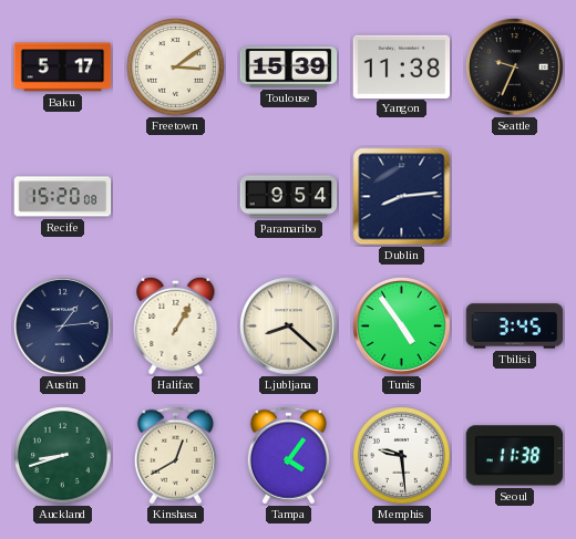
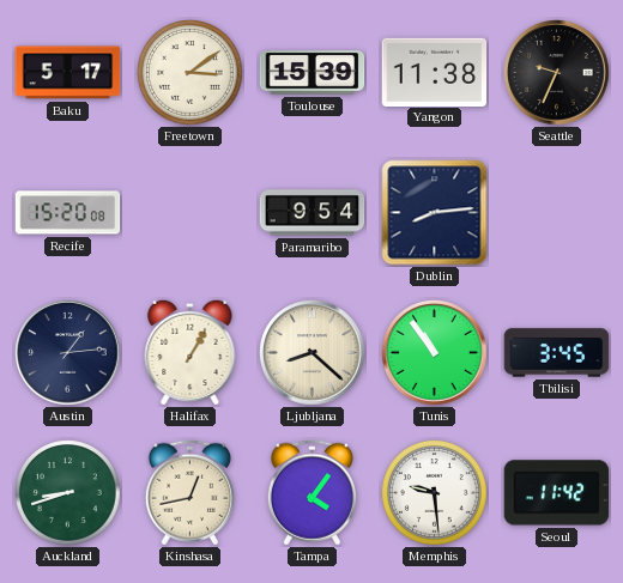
Tunis: 4:54 -> 10:54 (435, 353)
Kinshasa: 12:40 -> 12:43 (189, 493)
Seoul: 11:38 -> 11:42 (557, 493)
